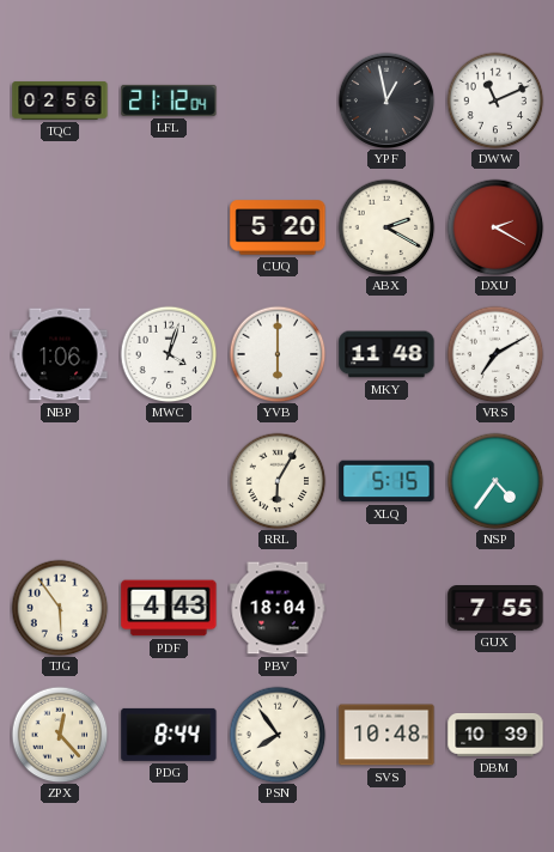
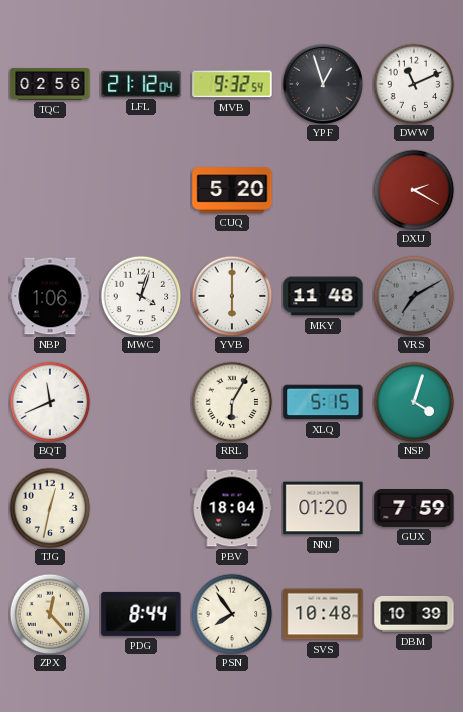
MVB: none -> 9:32 (232, 84)
YPF: 12:58 -> 12:57 (322, 83)
ABX: 2:20 -> none (386, 227)
VRS dial: white -> grey (414, 296)
BQT: none -> 11:41 (50, 402)
NSP: 4:36 -> 4:03 (414, 402)
TJG: 5:54 -> 12:32 (50, 508)
PDF: 4:43 -> none (169, 608)
NNJ: none -> 01:20 (323, 508)
GUX: 7:55 -> 7:59 (414, 508)
